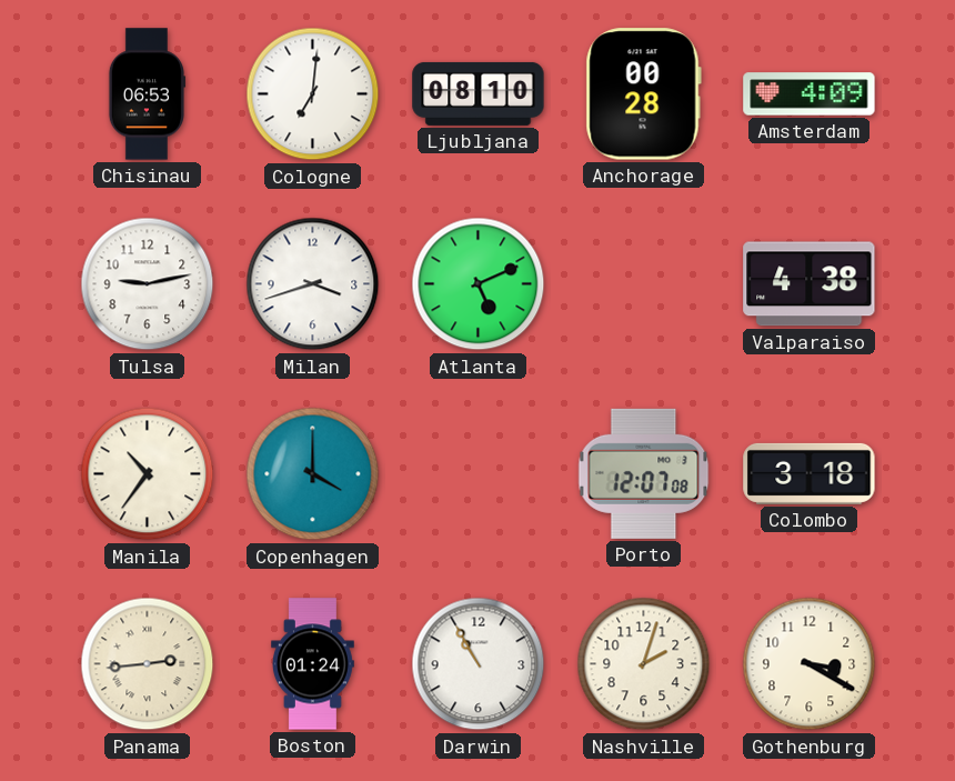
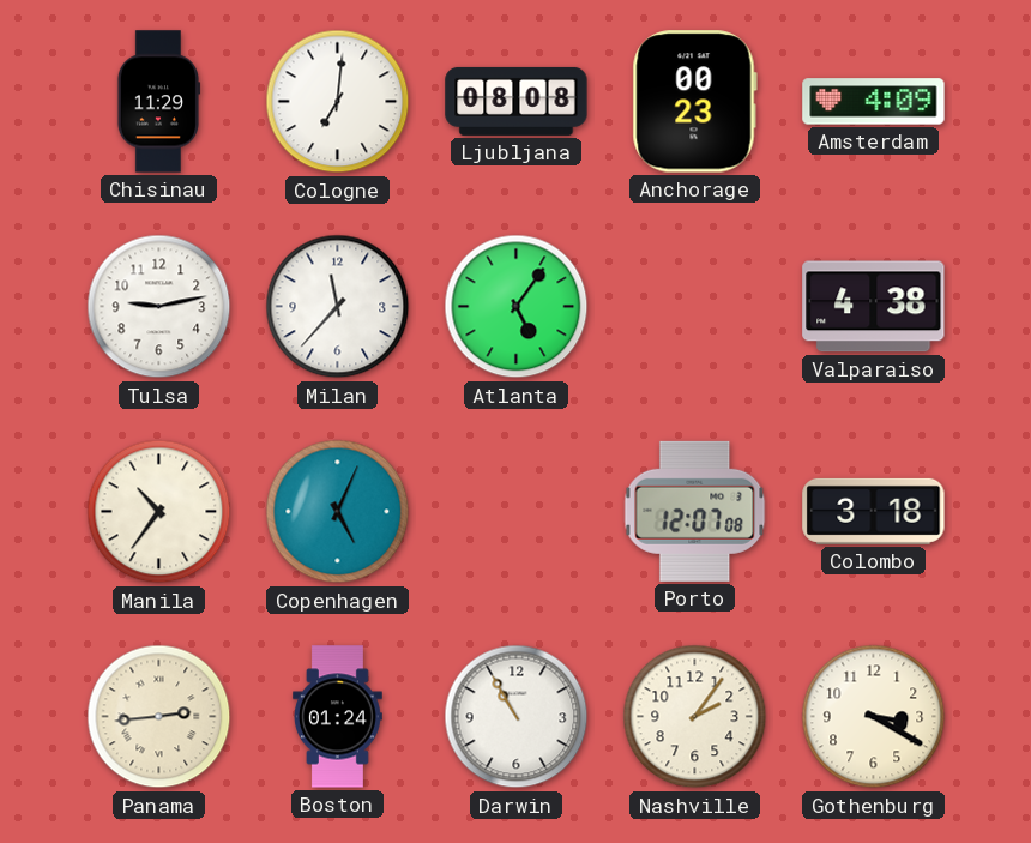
Chisinau: 06:53 -> 11:29 (158, 102)
Ljubljana: 08:10 -> 08:08 (517, 101)
Anchorage: 00:28 -> 00:23 (694, 102)
Milan: 3:42 -> 11:37 (338, 307)
Atlanta: 5:11 -> 5:06 (517, 307)
Copenhagen: 4:00 -> 5:04 (338, 512)
Nashville: 2:03 -> 2:06 (695, 717)
